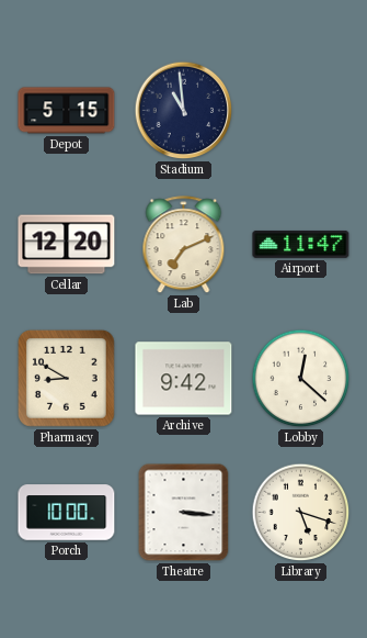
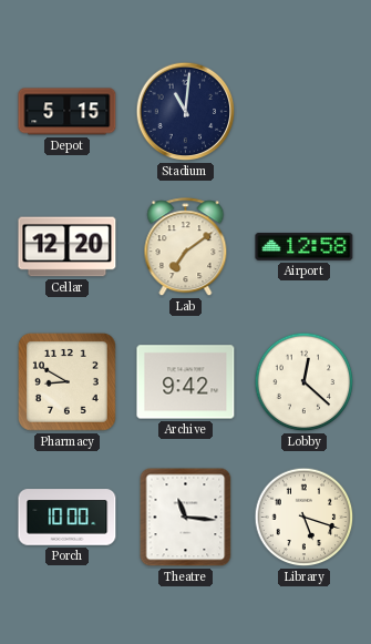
Stadium: 10:59 -> 11:01 (186, 112)
Lab: 7:11 -> 7:09 (186, 247)
Airport: 11:47 -> 12:58 (305, 247)
Theatre: 3:16 -> 11:16 (186, 518)
